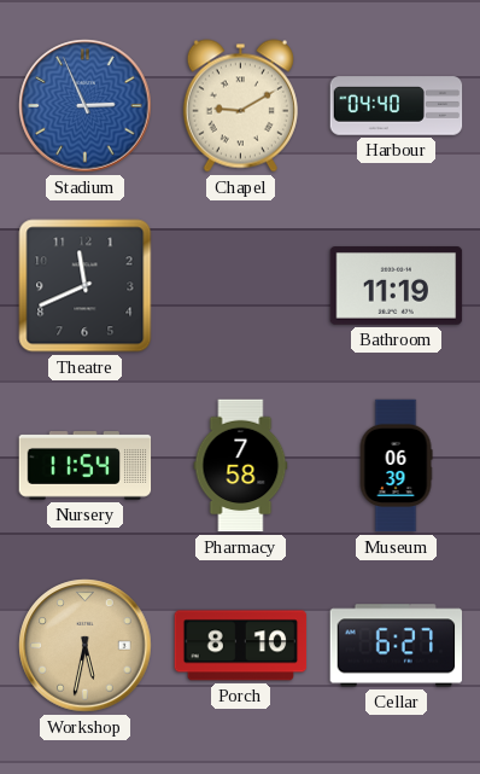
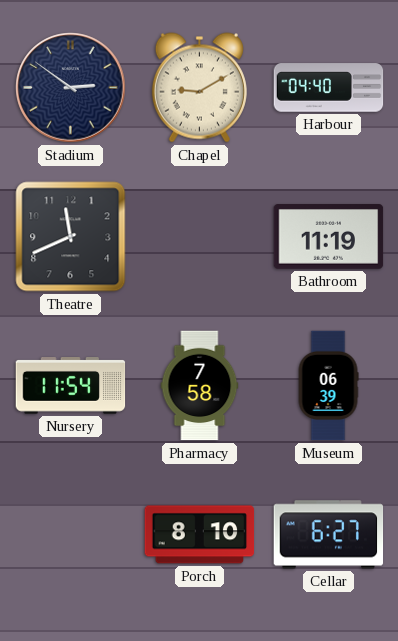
Stadium: 2:56 -> 2:51 (71, 88)
Stadium dial: blue -> navy (71, 88)
Workshop: 5:32 -> none (86, 646)
